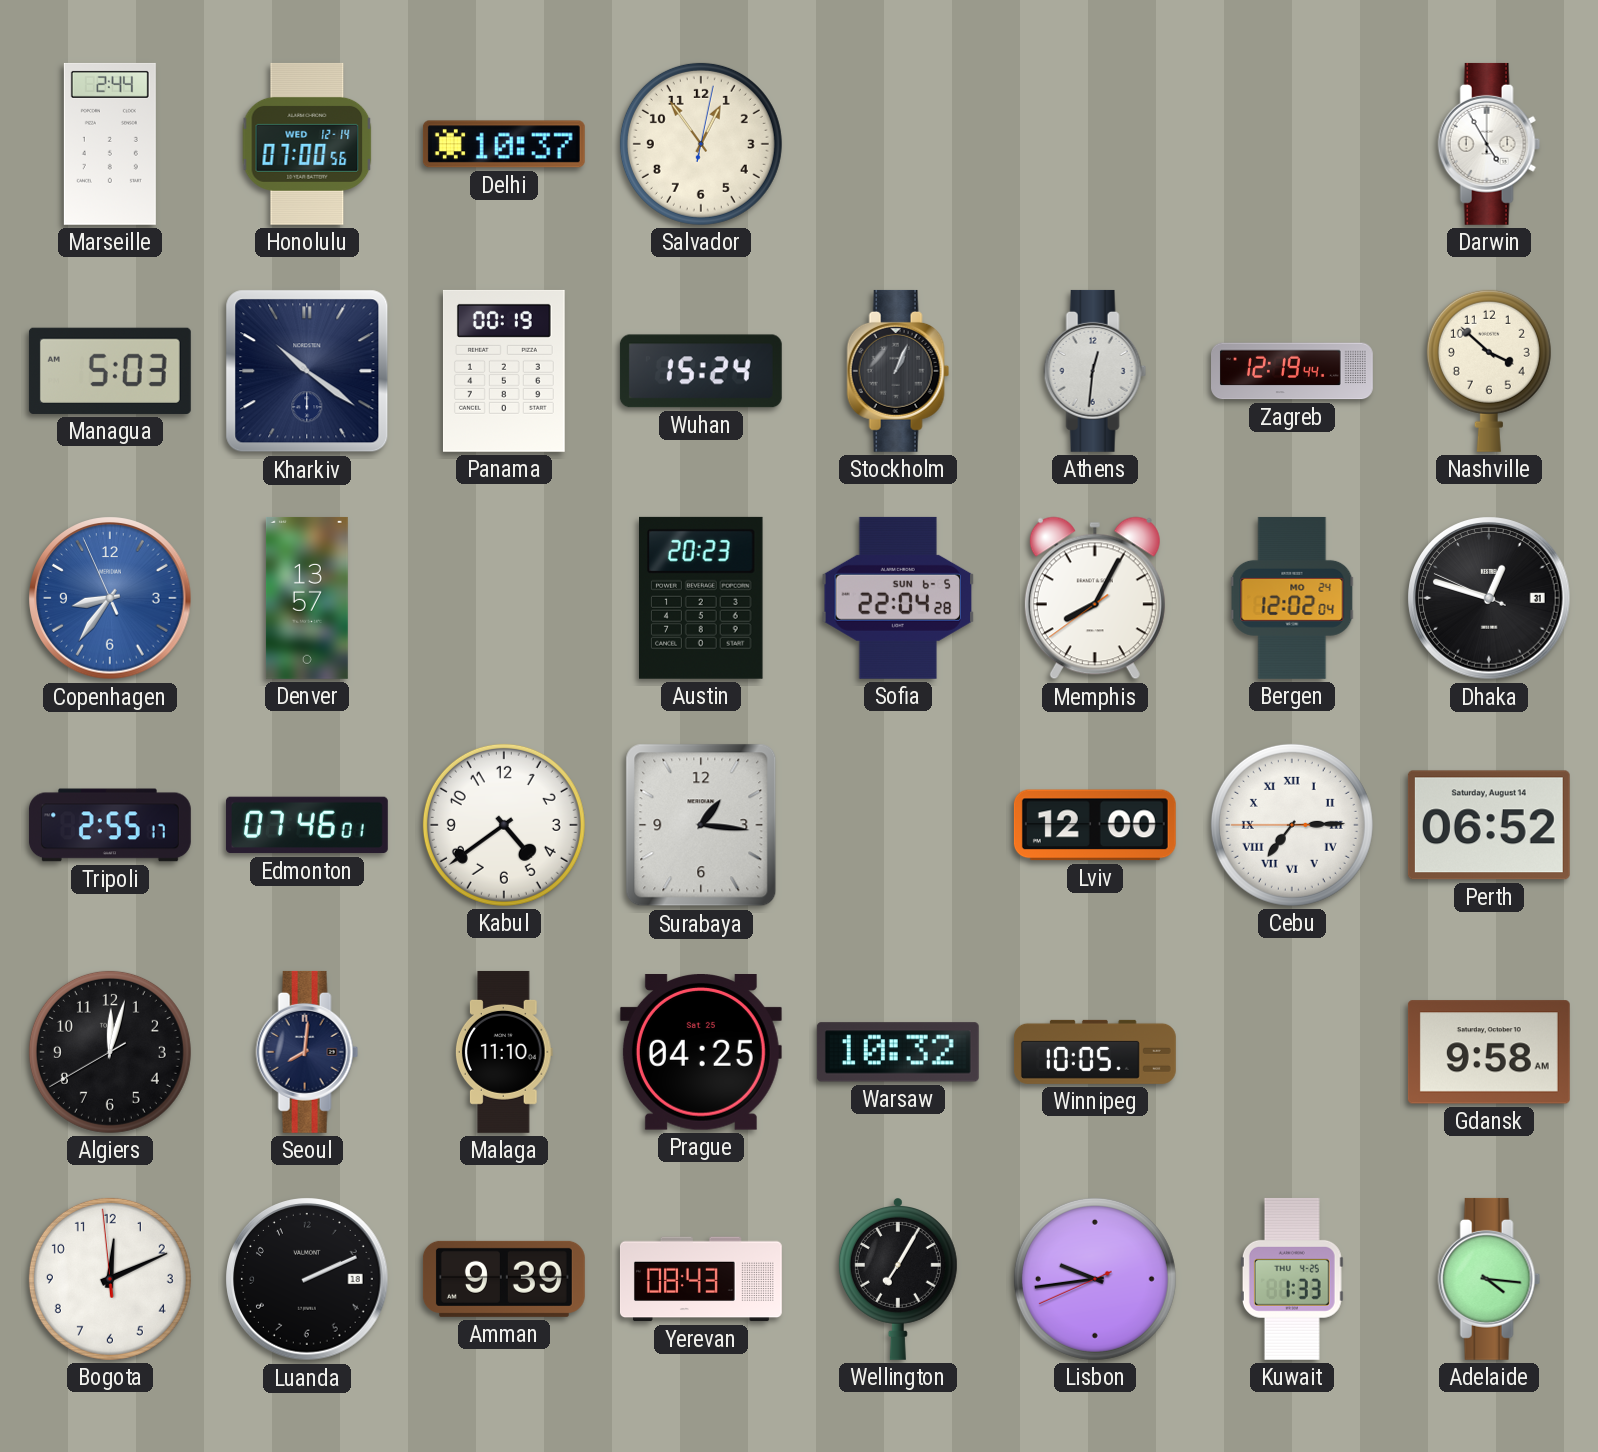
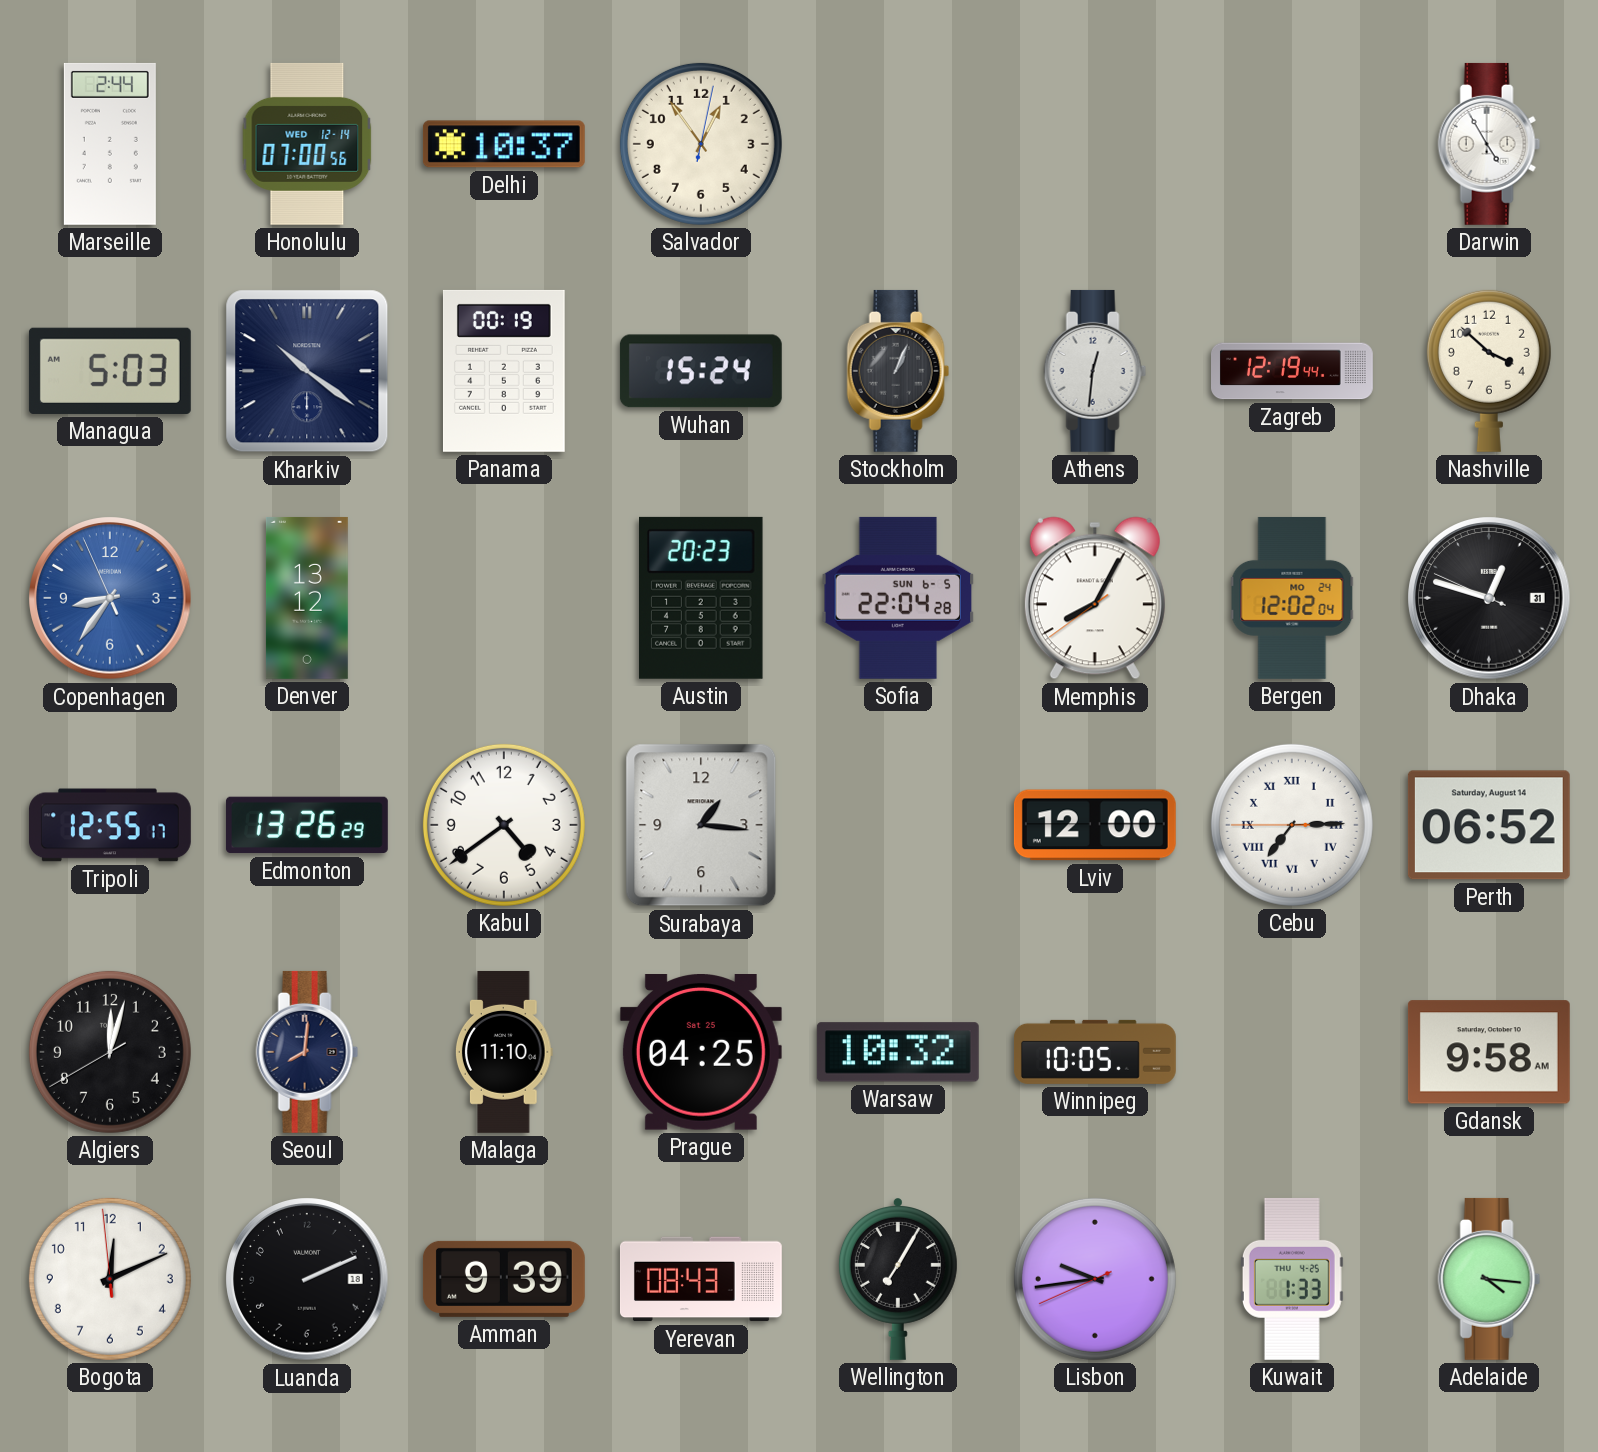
Denver: 13:57 -> 13:12 (307, 598)
Tripoli: 2:55 -> 12:55 (110, 825)
Edmonton: 07:46 -> 13:26 (307, 825)
